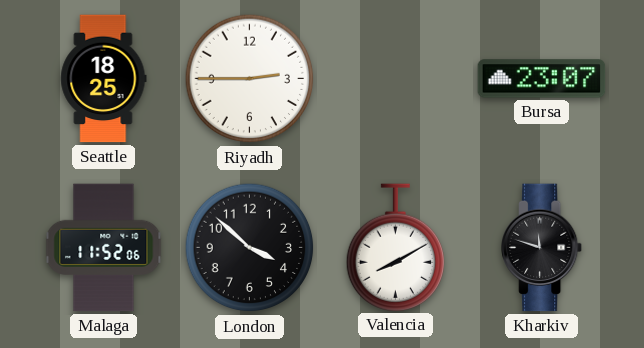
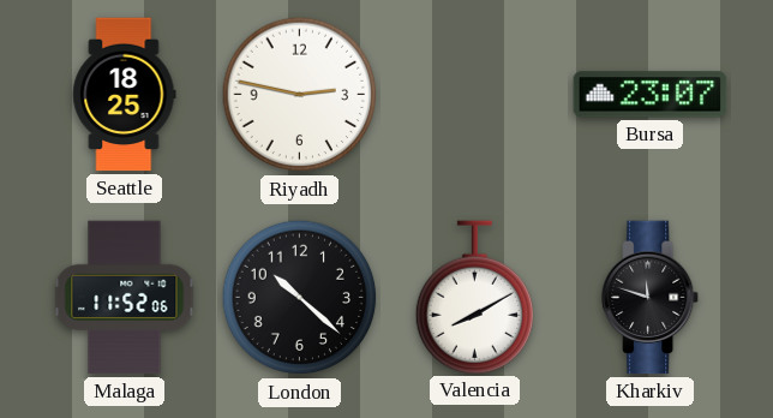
Riyadh: 2:45 -> 2:47 (300, 95)
London: 3:52 -> 10:22 (300, 298)
